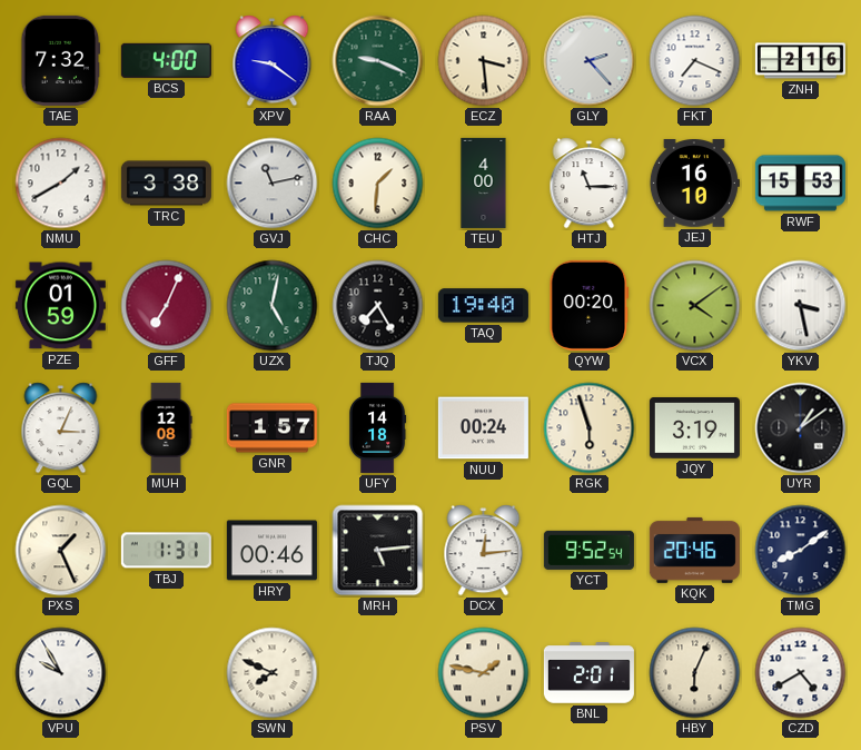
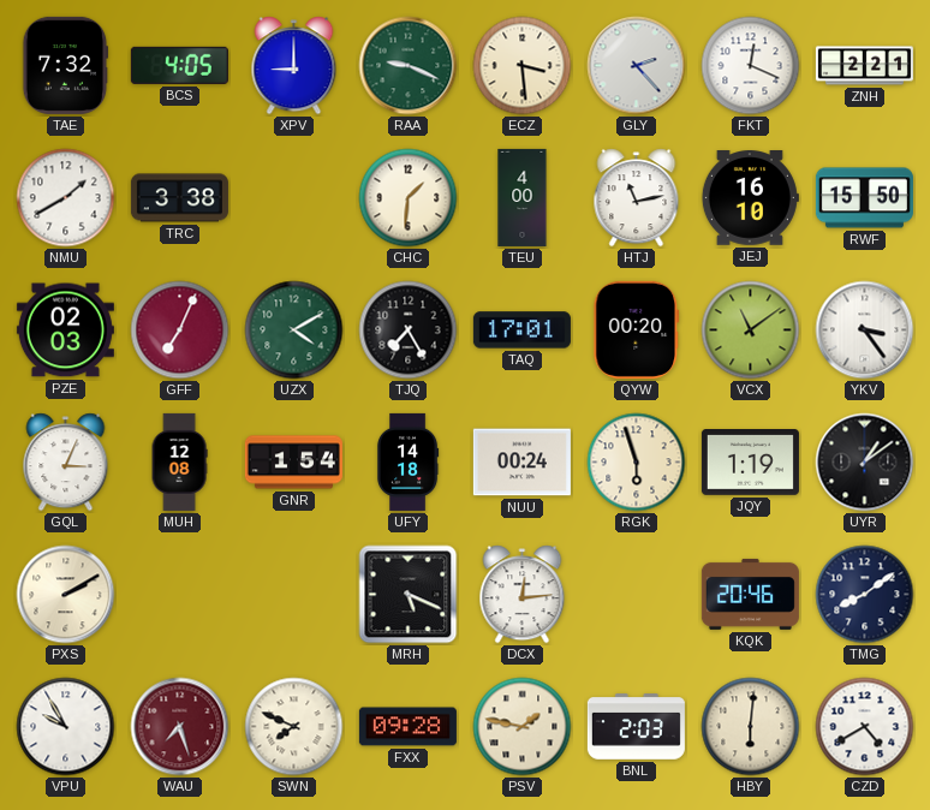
BCS: 4:00 -> 4:05 (179, 65)
XPV: 9:21 -> 9:00 (294, 66)
FKT: 7:19 -> 12:19 (751, 66)
ZNH: 2:16 -> 2:21 (864, 66)
GVJ: 11:13 -> none (273, 184)
HTJ: 11:15 -> 11:13 (637, 198)
RWF: 15:53 -> 15:50 (864, 198)
PZE: 01:59 -> 02:03 (65, 330)
UZX: 5:02 -> 4:10 (294, 330)
TAQ: 19:40 -> 17:01 (521, 330)
VCX: 4:09 -> 11:09 (751, 330)
YKV: 3:28 -> 3:24 (865, 330)
GNR: 1:57 -> 1:54 (293, 463)
JQY: 3:19 -> 1:19 (750, 463)
PXS: 1:26 -> 2:10 (66, 595)
TBJ: 1:31 -> none (166, 551)
HRY: 00:46 -> none (271, 551)
MRH: 5:14 -> 5:19 (409, 595)
YCT: 9:52 -> none (588, 550)
WAU: none -> 7:27 (180, 727)
FXX: none -> 09:28 (407, 727)
BNL: 2:01 -> 2:03 (636, 727)
HBY: 6:04 -> 6:01 (751, 727)
